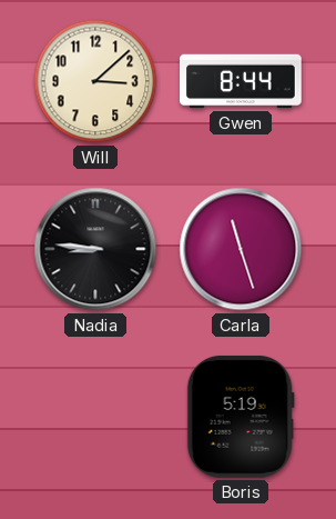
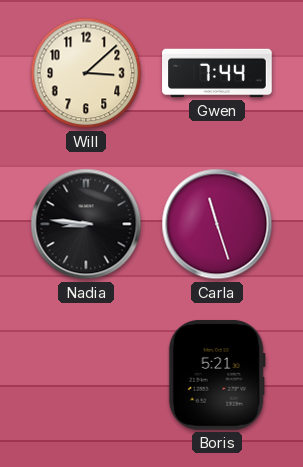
Gwen: 8:44 -> 7:44 (217, 73)
Boris: 5:19 -> 5:21 (217, 375)
